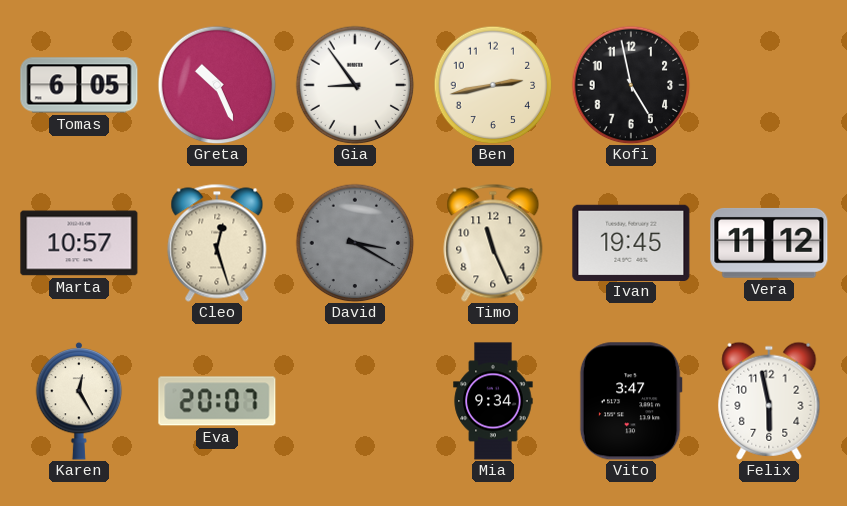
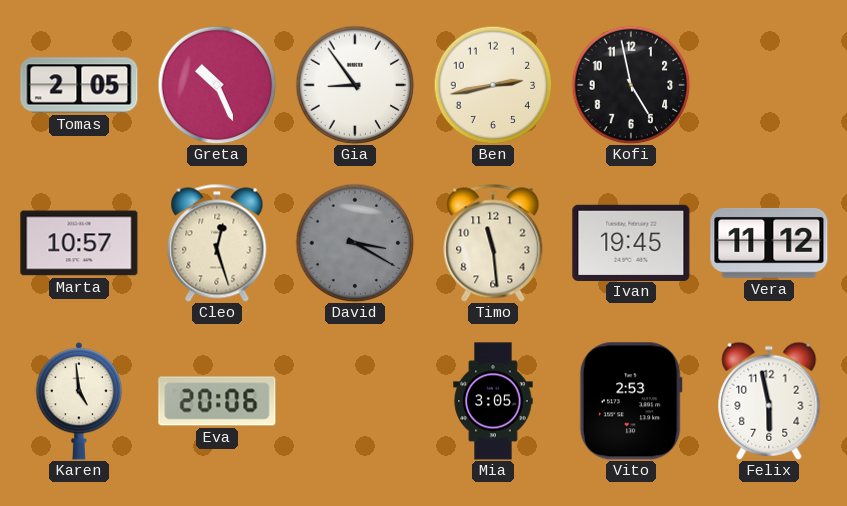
Tomas: 6:05 -> 2:05 (79, 85)
Timo: 11:26 -> 11:29 (493, 243)
Karen: 12:25 -> 4:59 (79, 401)
Eva: 20:07 -> 20:06 (217, 401)
Mia: 9:34 -> 3:05 (493, 401)
Vito: 3:47 -> 2:53 (631, 401)
